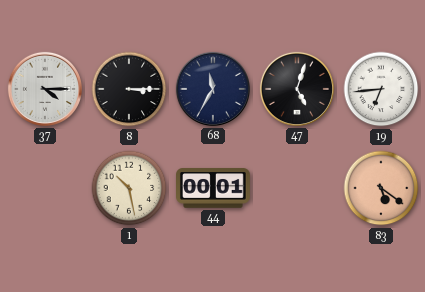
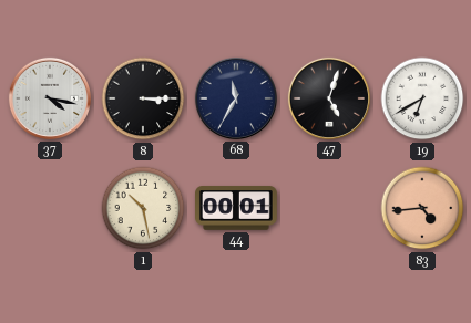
37: 4:15 -> 4:17 (50, 98)
19: 6:44 -> 6:40 (422, 98)
83: 5:21 -> 4:44 (422, 208)
